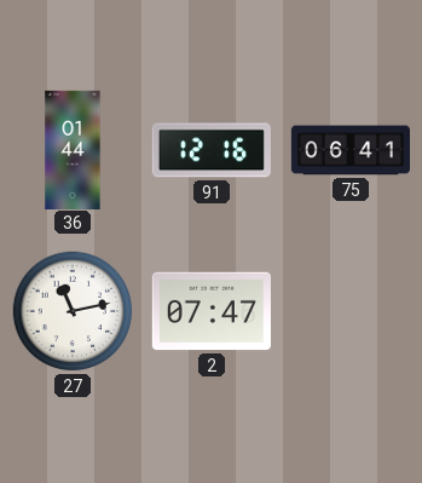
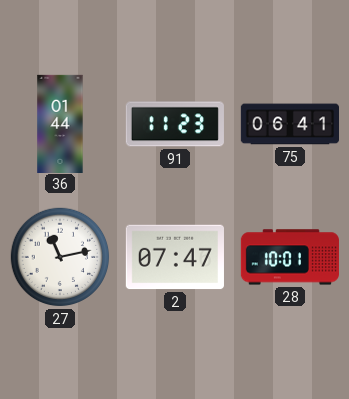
91: 12:16 -> 11:23 (175, 124)
28: none -> 10:01 (290, 257)
